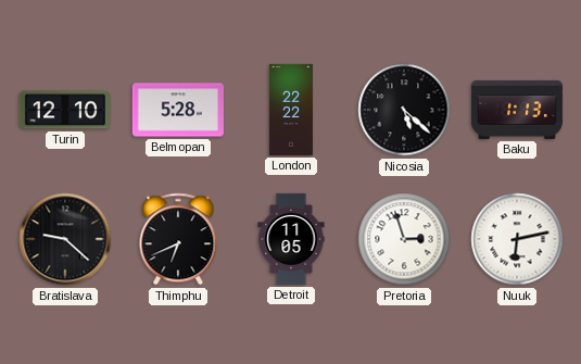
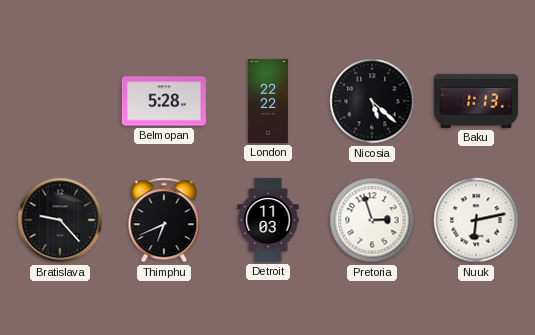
Turin: 12:10 -> none (65, 110)
Bratislava: 9:22 -> 9:23 (60, 220)
Detroit: 11:05 -> 11:03 (268, 220)
